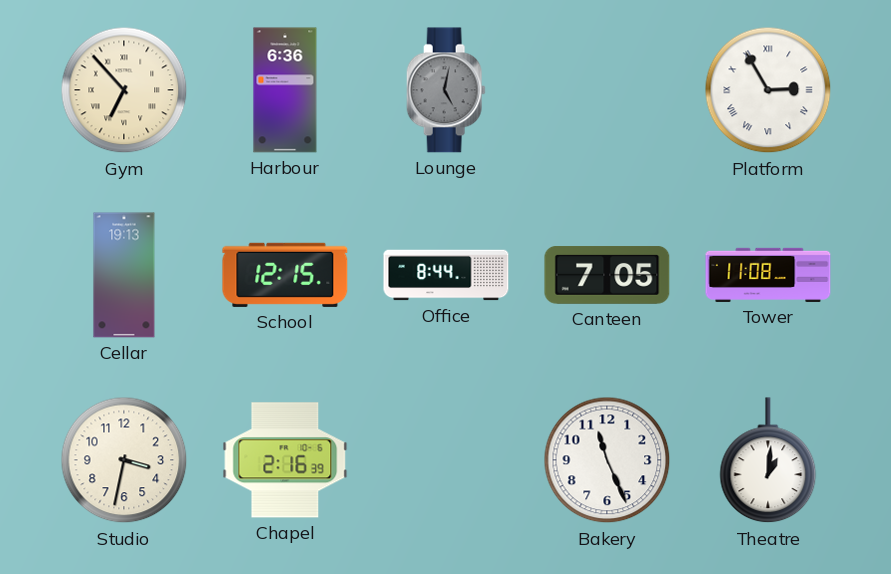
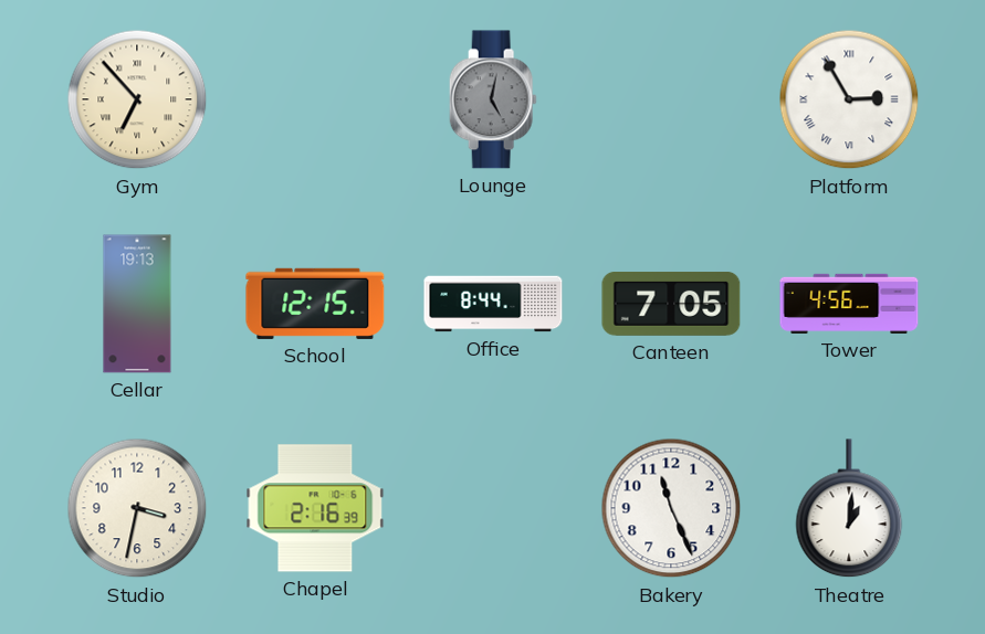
Harbour: 6:36 -> none (285, 90)
Tower: 11:08 -> 4:56 (849, 304)
